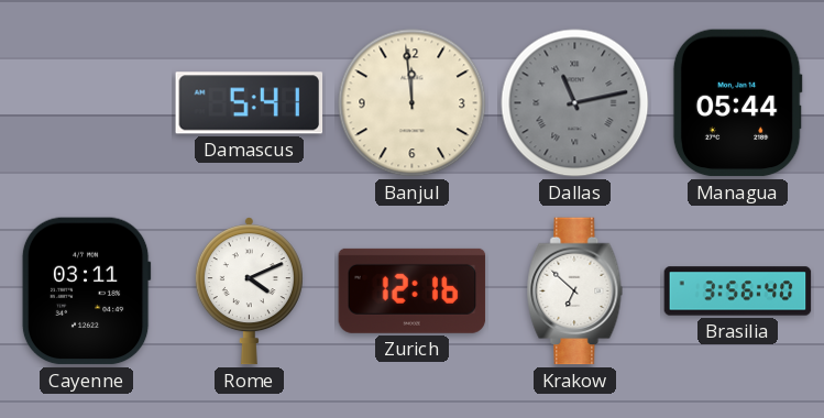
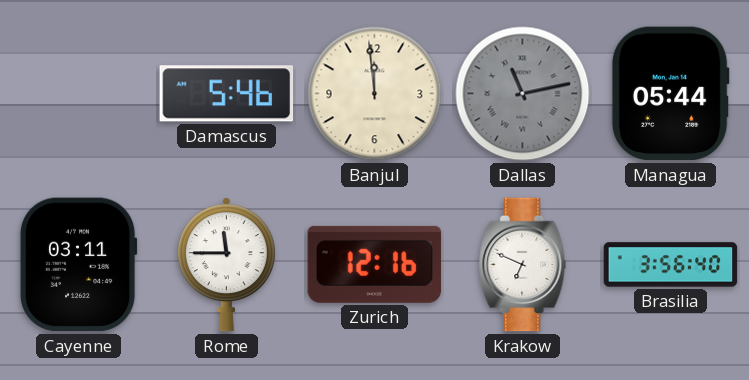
Damascus: 5:41 -> 5:46 (227, 94)
Rome: 4:11 -> 11:45 (226, 265)
Krakow: 6:52 -> 6:49 (523, 265)
